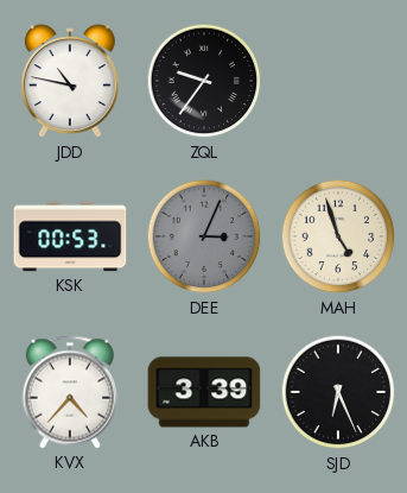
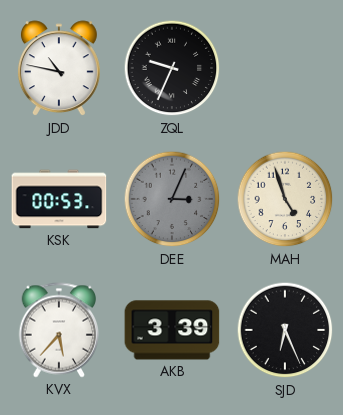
ZQL: 9:36 -> 9:34 (172, 68)
KVX: 4:37 -> 5:37 (59, 330)
